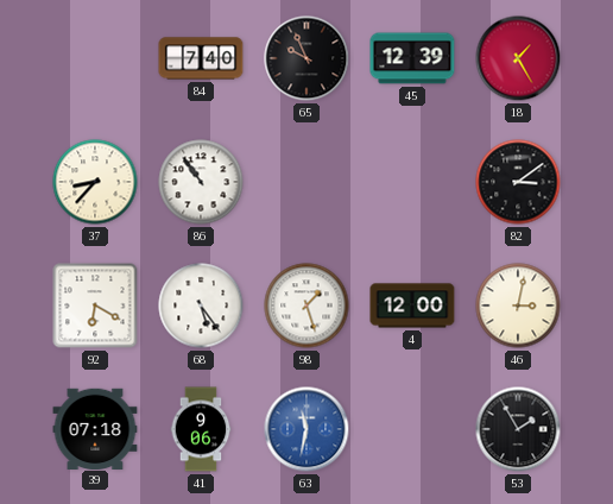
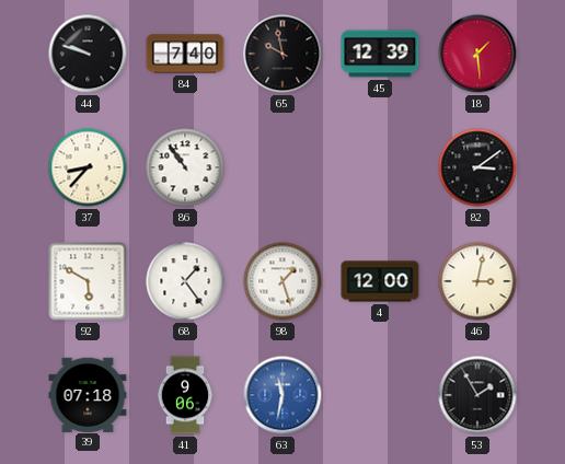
44: none -> 9:48 (88, 54)
65: 9:56 -> 9:58 (282, 54)
18: 1:25 -> 1:29 (477, 54)
92: 6:20 -> 5:50 (88, 281)
68: 5:24 -> 1:24 (185, 281)
